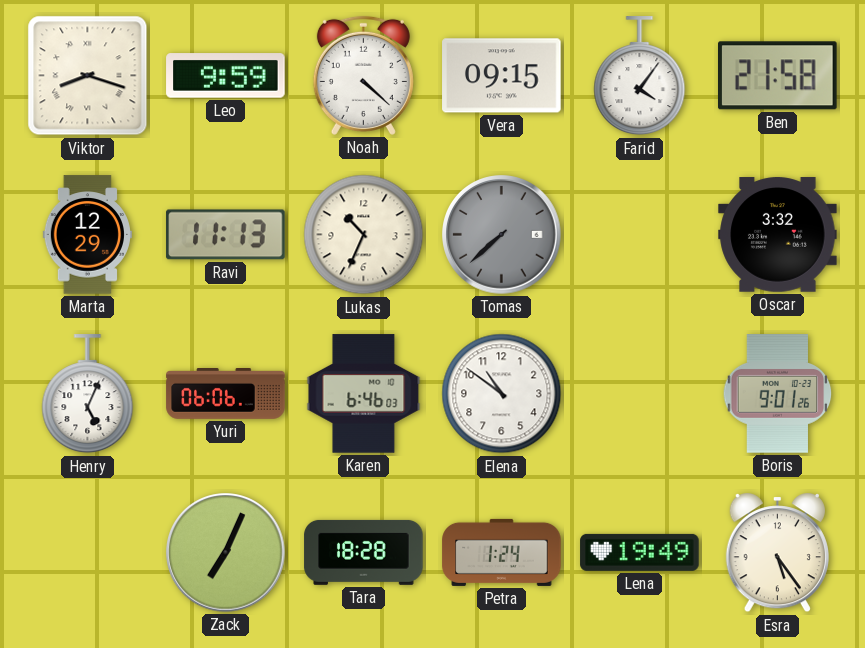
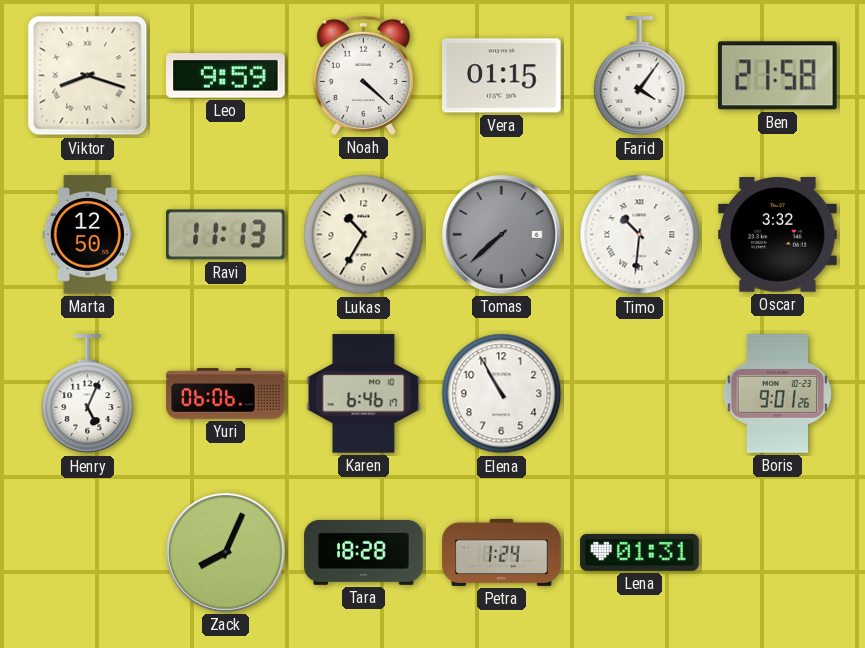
Vera: 09:15 -> 01:15 (502, 76)
Marta: 12:29 -> 12:50 (87, 235)
Lukas: 10:34 -> 10:35 (364, 235)
Timo: none -> 10:31 (640, 235)
Karen: 6:46:03 -> 6:46:17 (364, 394)
Elena: 10:51 -> 10:55 (502, 394)
Zack: 7:04 -> 8:04 (226, 553)
Lena: 19:49 -> 01:31 (640, 552)
Esra: 5:24 -> none (777, 553)
